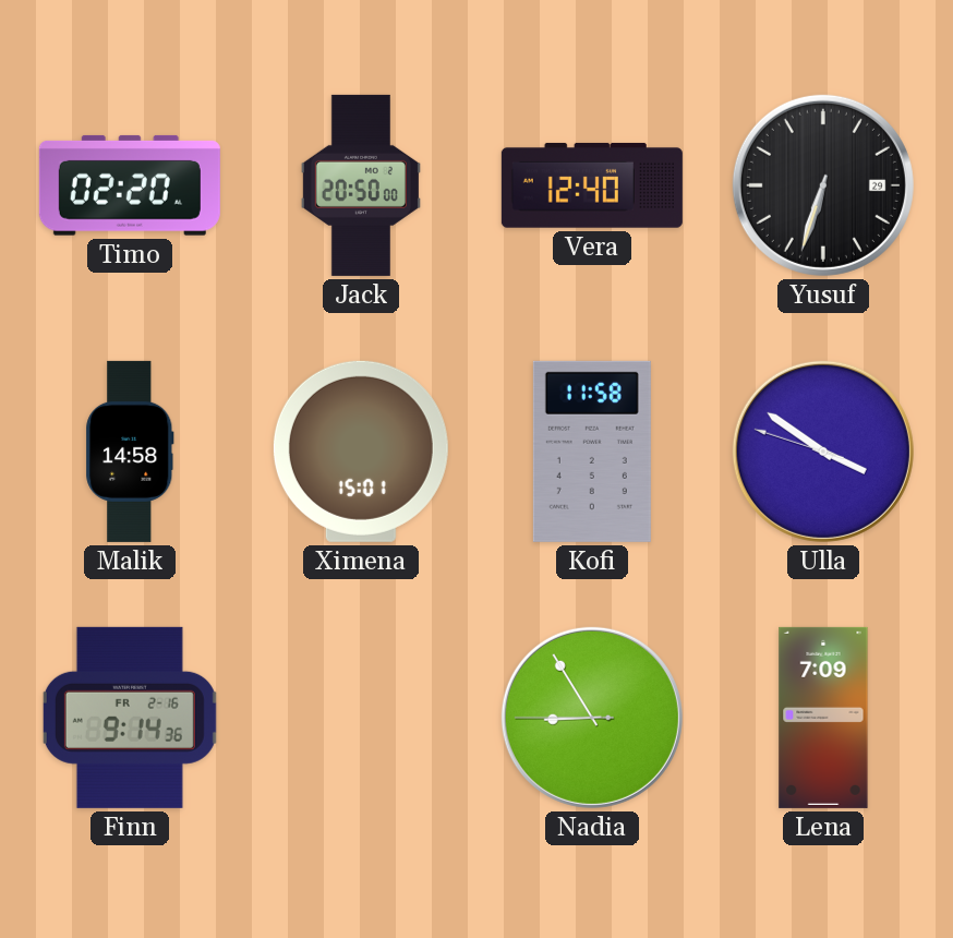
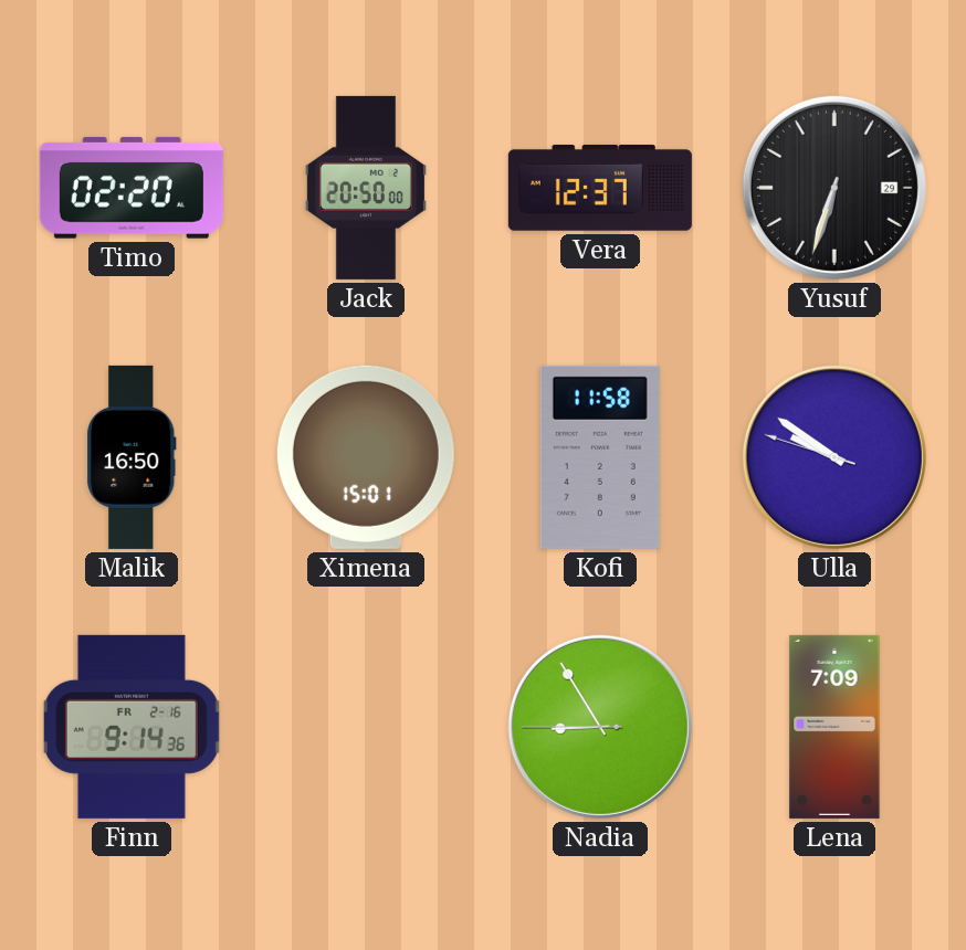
Vera: 12:40 -> 12:37 (600, 188)
Malik: 14:58 -> 16:50 (132, 457)
Ulla: 3:50 -> 9:50 (834, 457)
